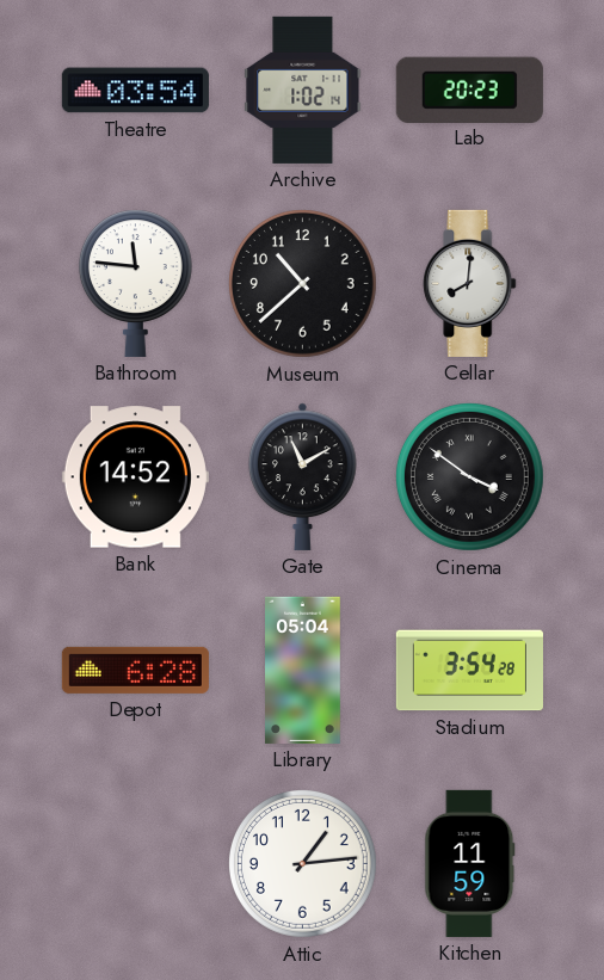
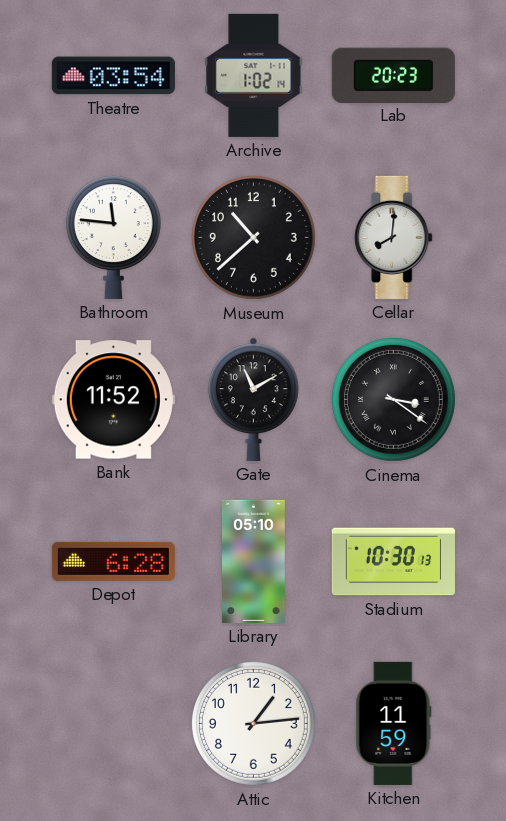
Bank: 14:52 -> 11:52 (113, 400)
Cinema: 3:51 -> 3:21 (393, 399)
Library: 05:04 -> 05:10 (254, 561)
Stadium: 3:54 -> 10:30 (393, 562)
